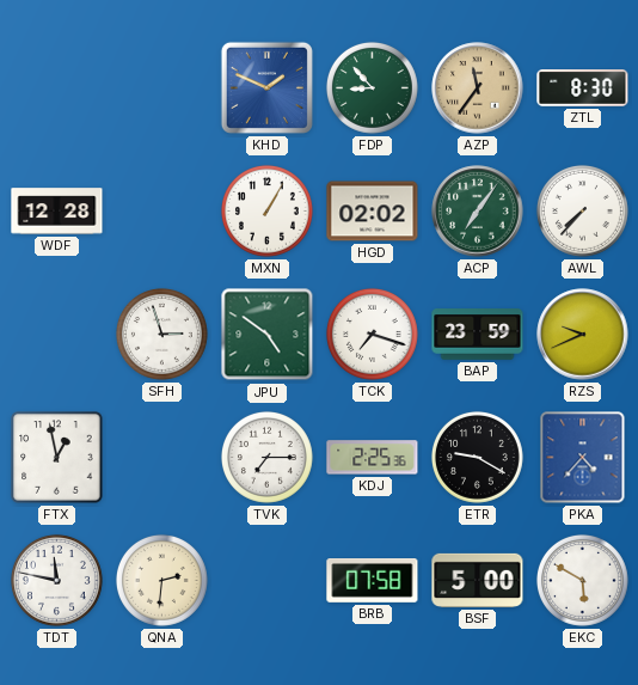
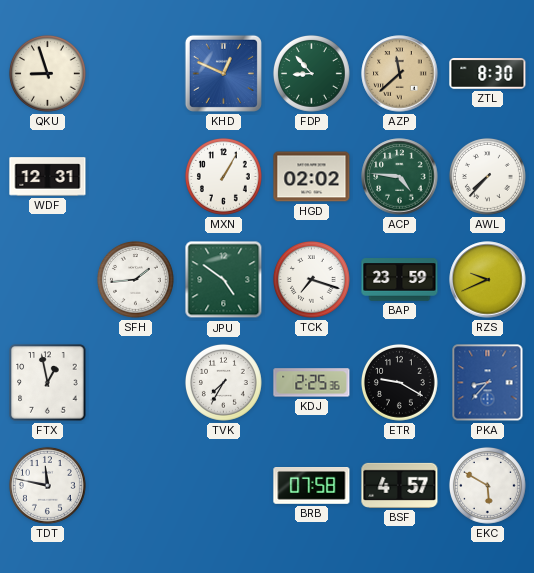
QKU: none -> 8:57 (47, 73)
KHD: 1:49 -> 12:49 (223, 73)
AZP: 11:36 -> 11:38 (400, 74)
WDF: 12:28 -> 12:31 (48, 177)
ACP: 7:06 -> 4:46 (400, 177)
SFH: 2:57 -> 1:44 (135, 279)
TVK: 7:15 -> 7:35 (223, 382)
PKA: 4:37 -> 8:37 (488, 383)
QNA: 2:31 -> none (161, 580)
BSF: 5:00 -> 4:57 (400, 485)
